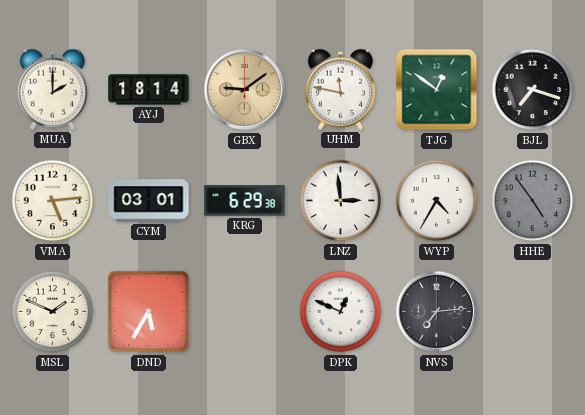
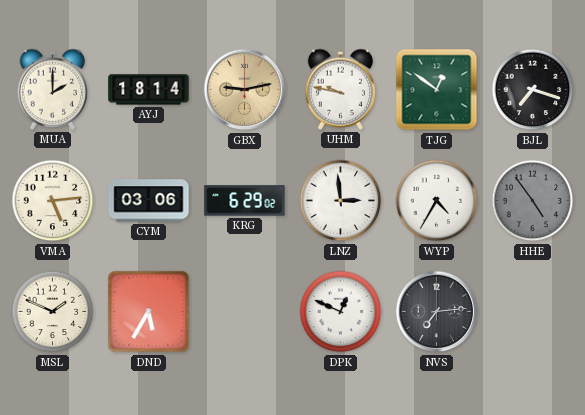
GBX: 9:09 -> 9:13 (245, 90)
UHM: 11:47 -> 9:47 (341, 89)
CYM: 03:01 -> 03:06 (149, 201)
KRG: 6:29:38 -> 6:29:02 (245, 201)
